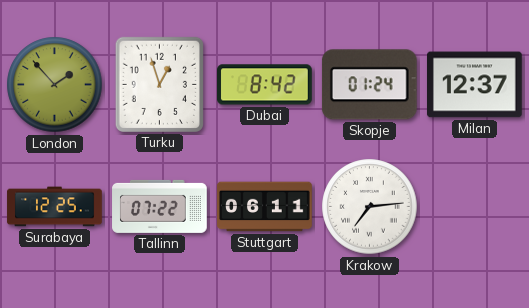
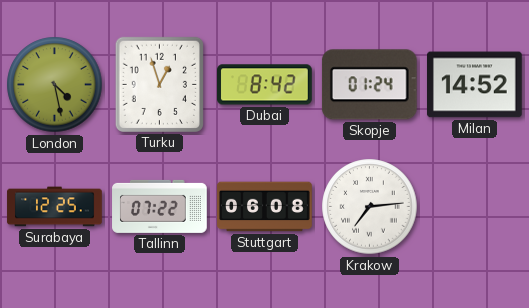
London: 1:53 -> 4:28 (55, 85)
Milan: 12:37 -> 14:52 (475, 85)
Stuttgart: 06:11 -> 06:08 (265, 207)
